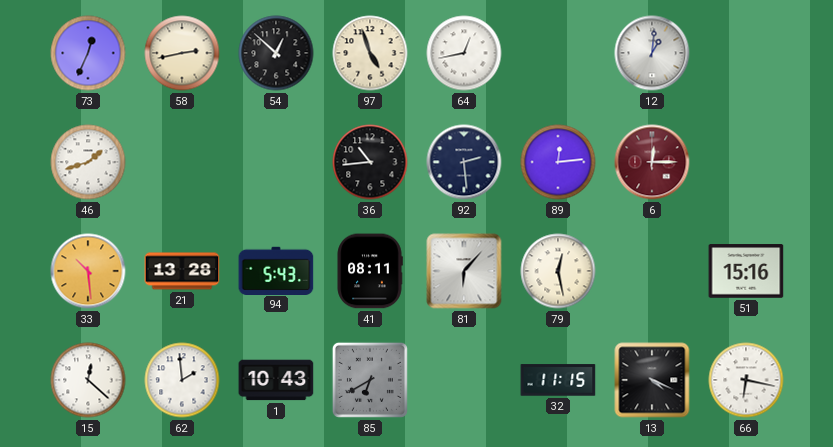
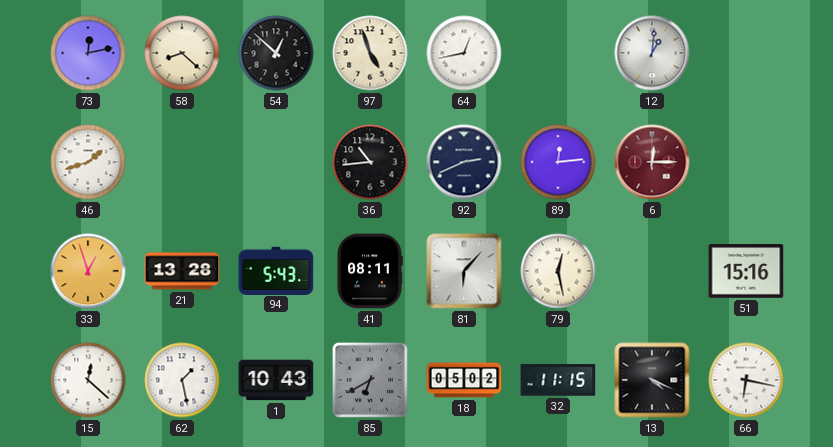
73: 12:34 -> 12:13 (88, 53)
58: 2:43 -> 8:22 (182, 53)
92: 2:29 -> 2:41 (464, 162)
33: 10:29 -> 12:57 (88, 271)
62: 1:59 -> 1:28 (182, 380)
18: none -> 05:02 (464, 380)
